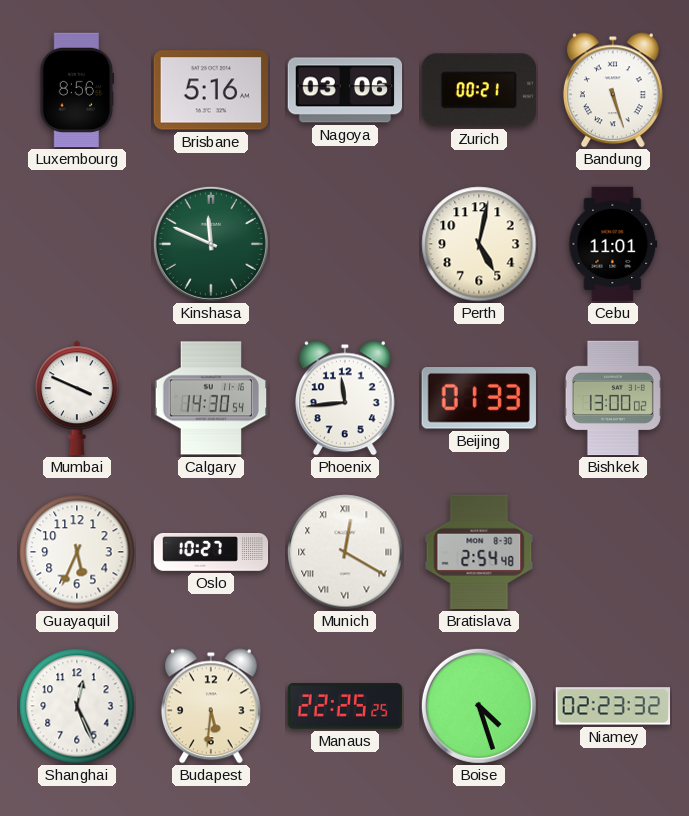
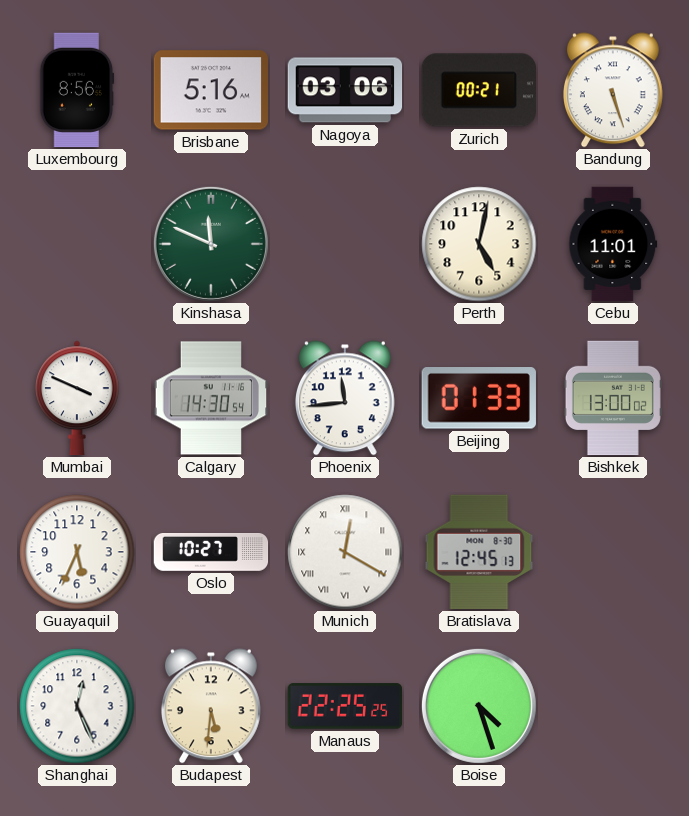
Bratislava: 2:54 -> 12:45 (479, 552)
Niamey: 02:23 -> none (613, 706)
